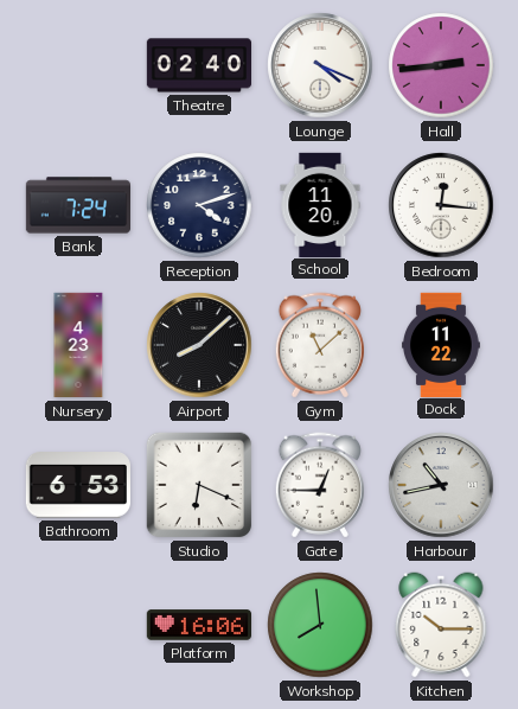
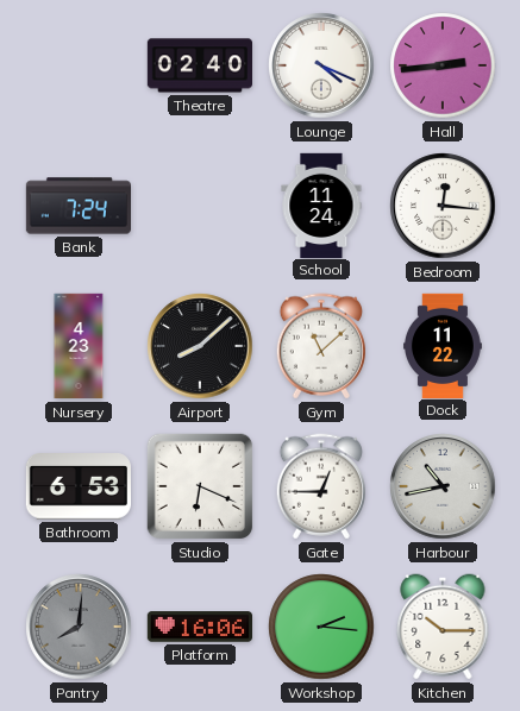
Reception: 4:12 -> none (199, 205)
School: 11:20 -> 11:24 (321, 205)
Pantry: none -> 8:01 (79, 627)
Workshop: 7:59 -> 2:16 (321, 627)
